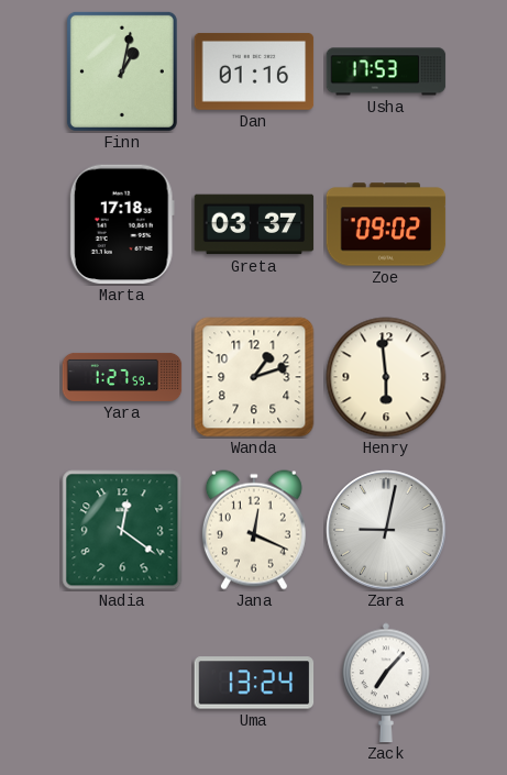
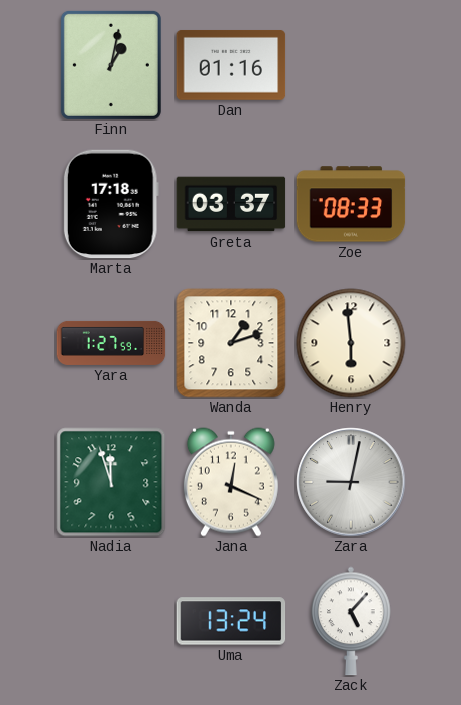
Usha: 17:53 -> none (386, 71)
Zoe: 09:02 -> 08:33 (351, 204)
Nadia: 12:21 -> 11:57 (111, 482)
Zack: 7:07 -> 5:07 (351, 621)
